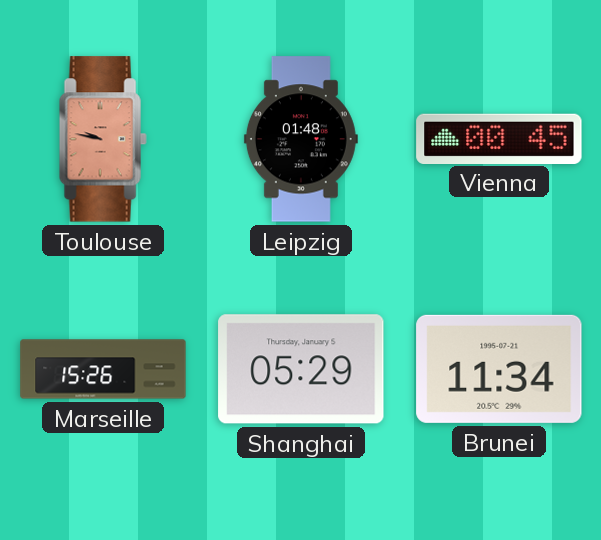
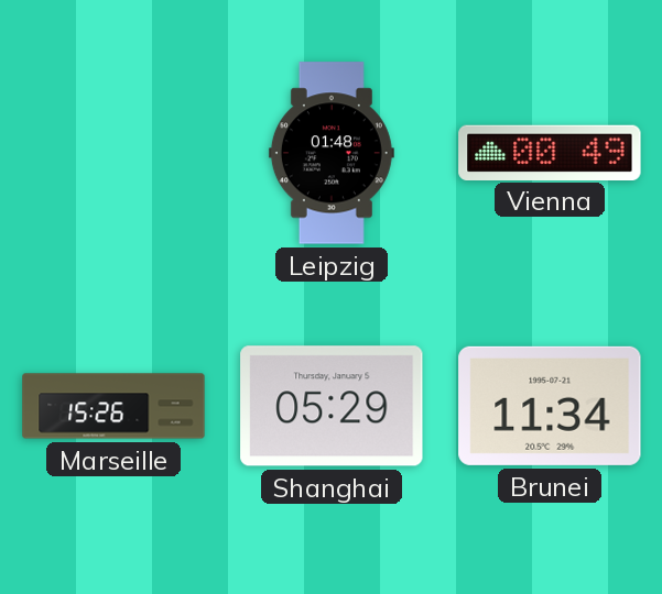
Toulouse: 9:47 -> none (103, 139)
Vienna: 00:45 -> 00:49 (550, 152)
